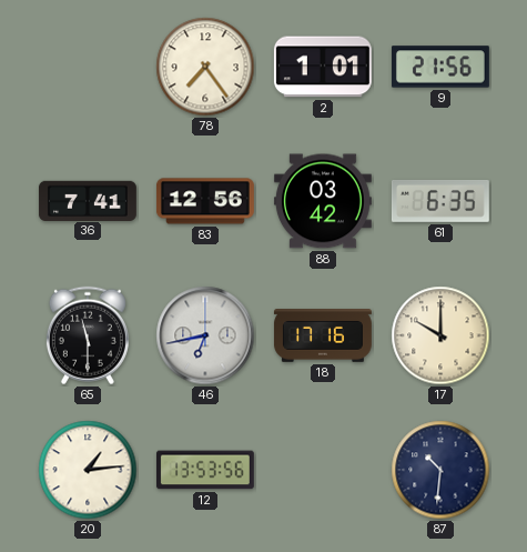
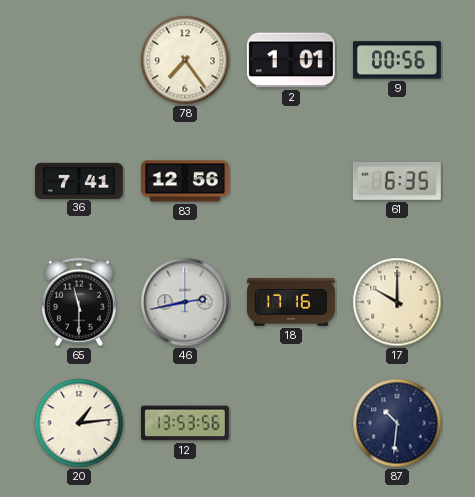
9: 21:56 -> 00:56 (397, 60)
88: 03:42 -> none (323, 201)
46: 6:43 -> 2:43 (185, 302)
